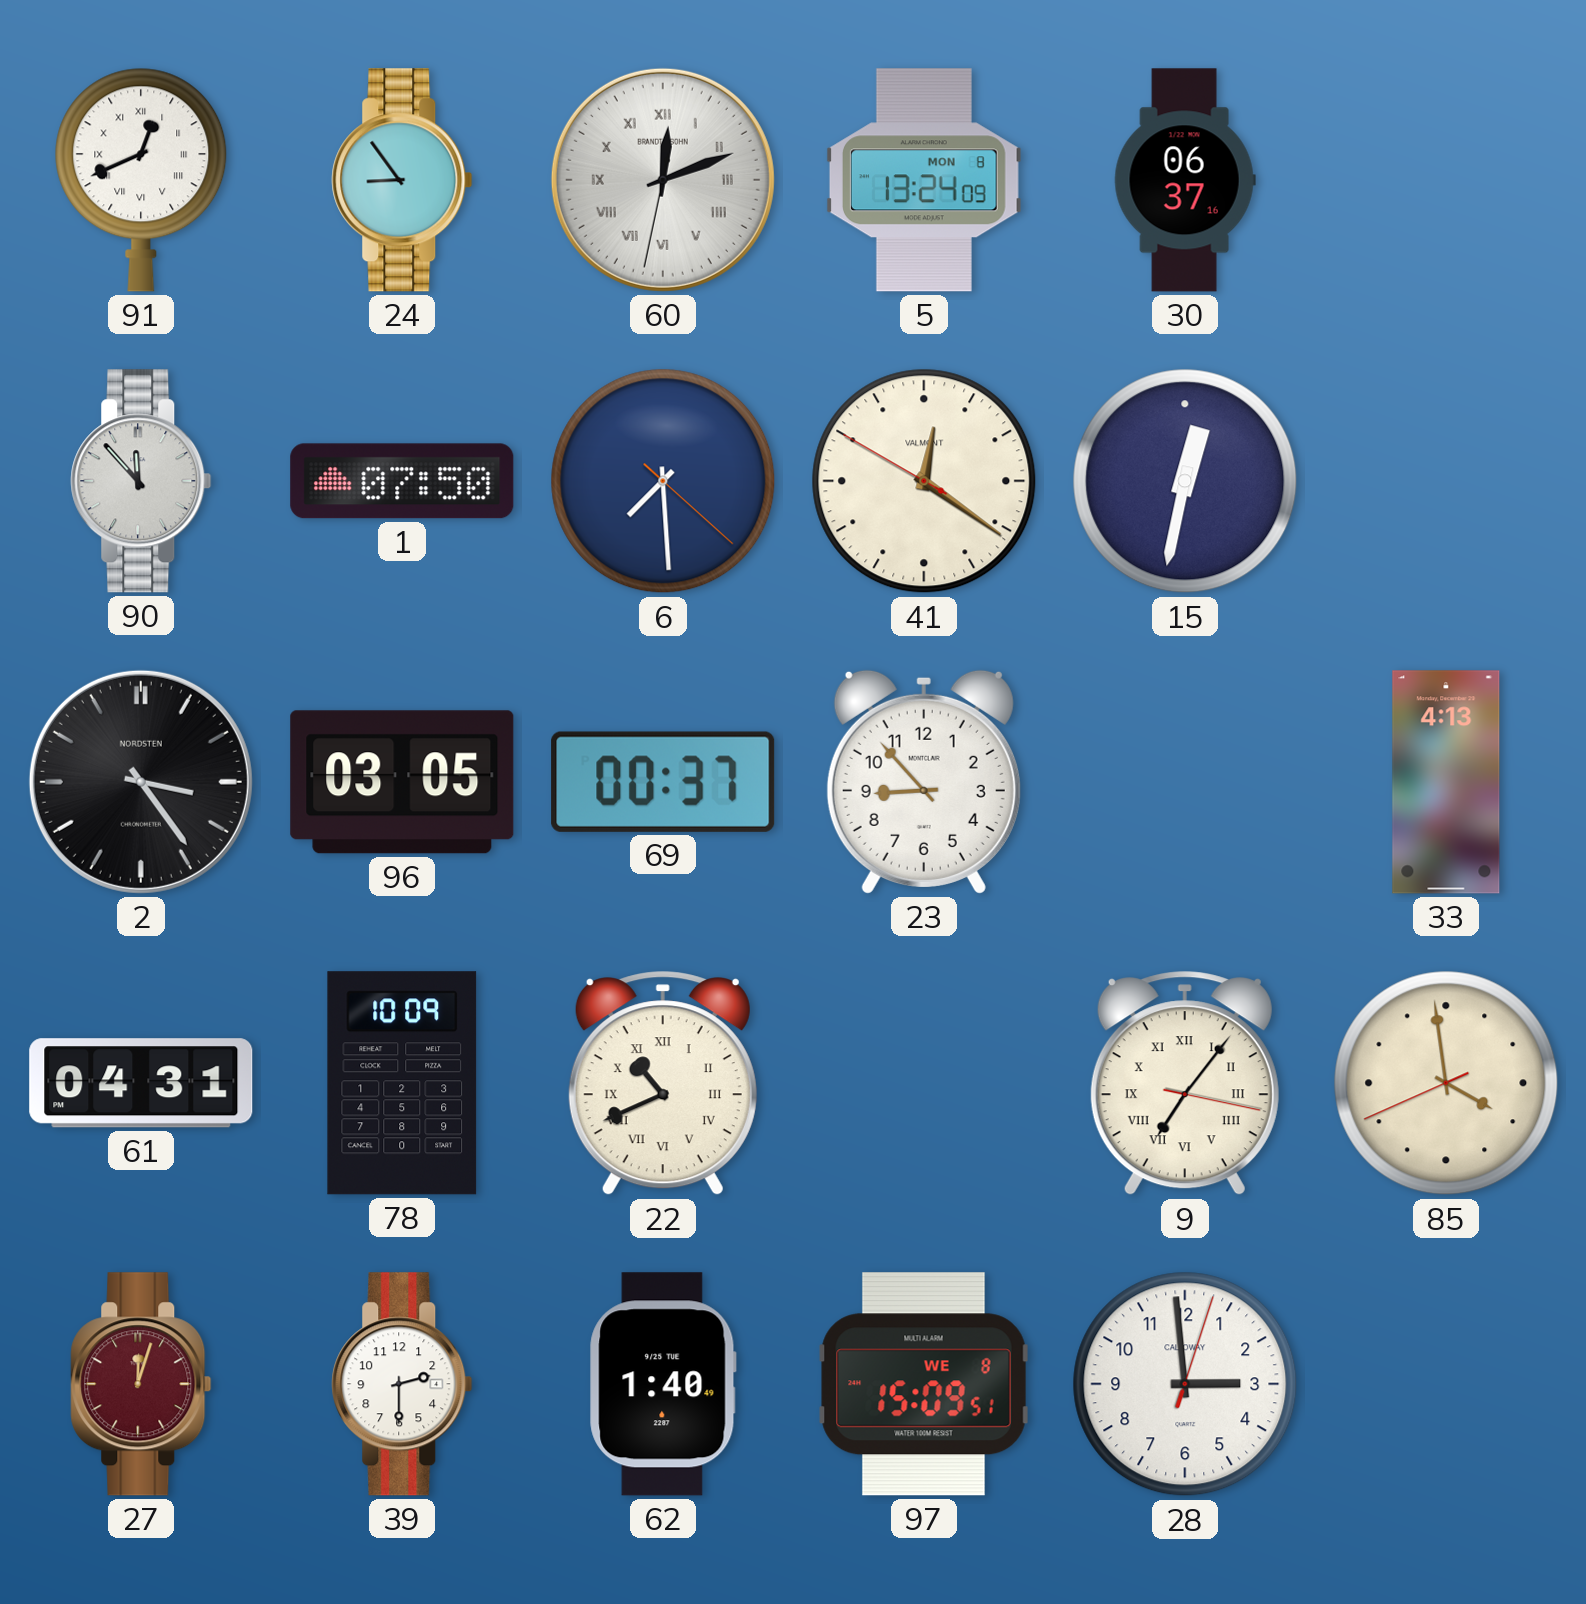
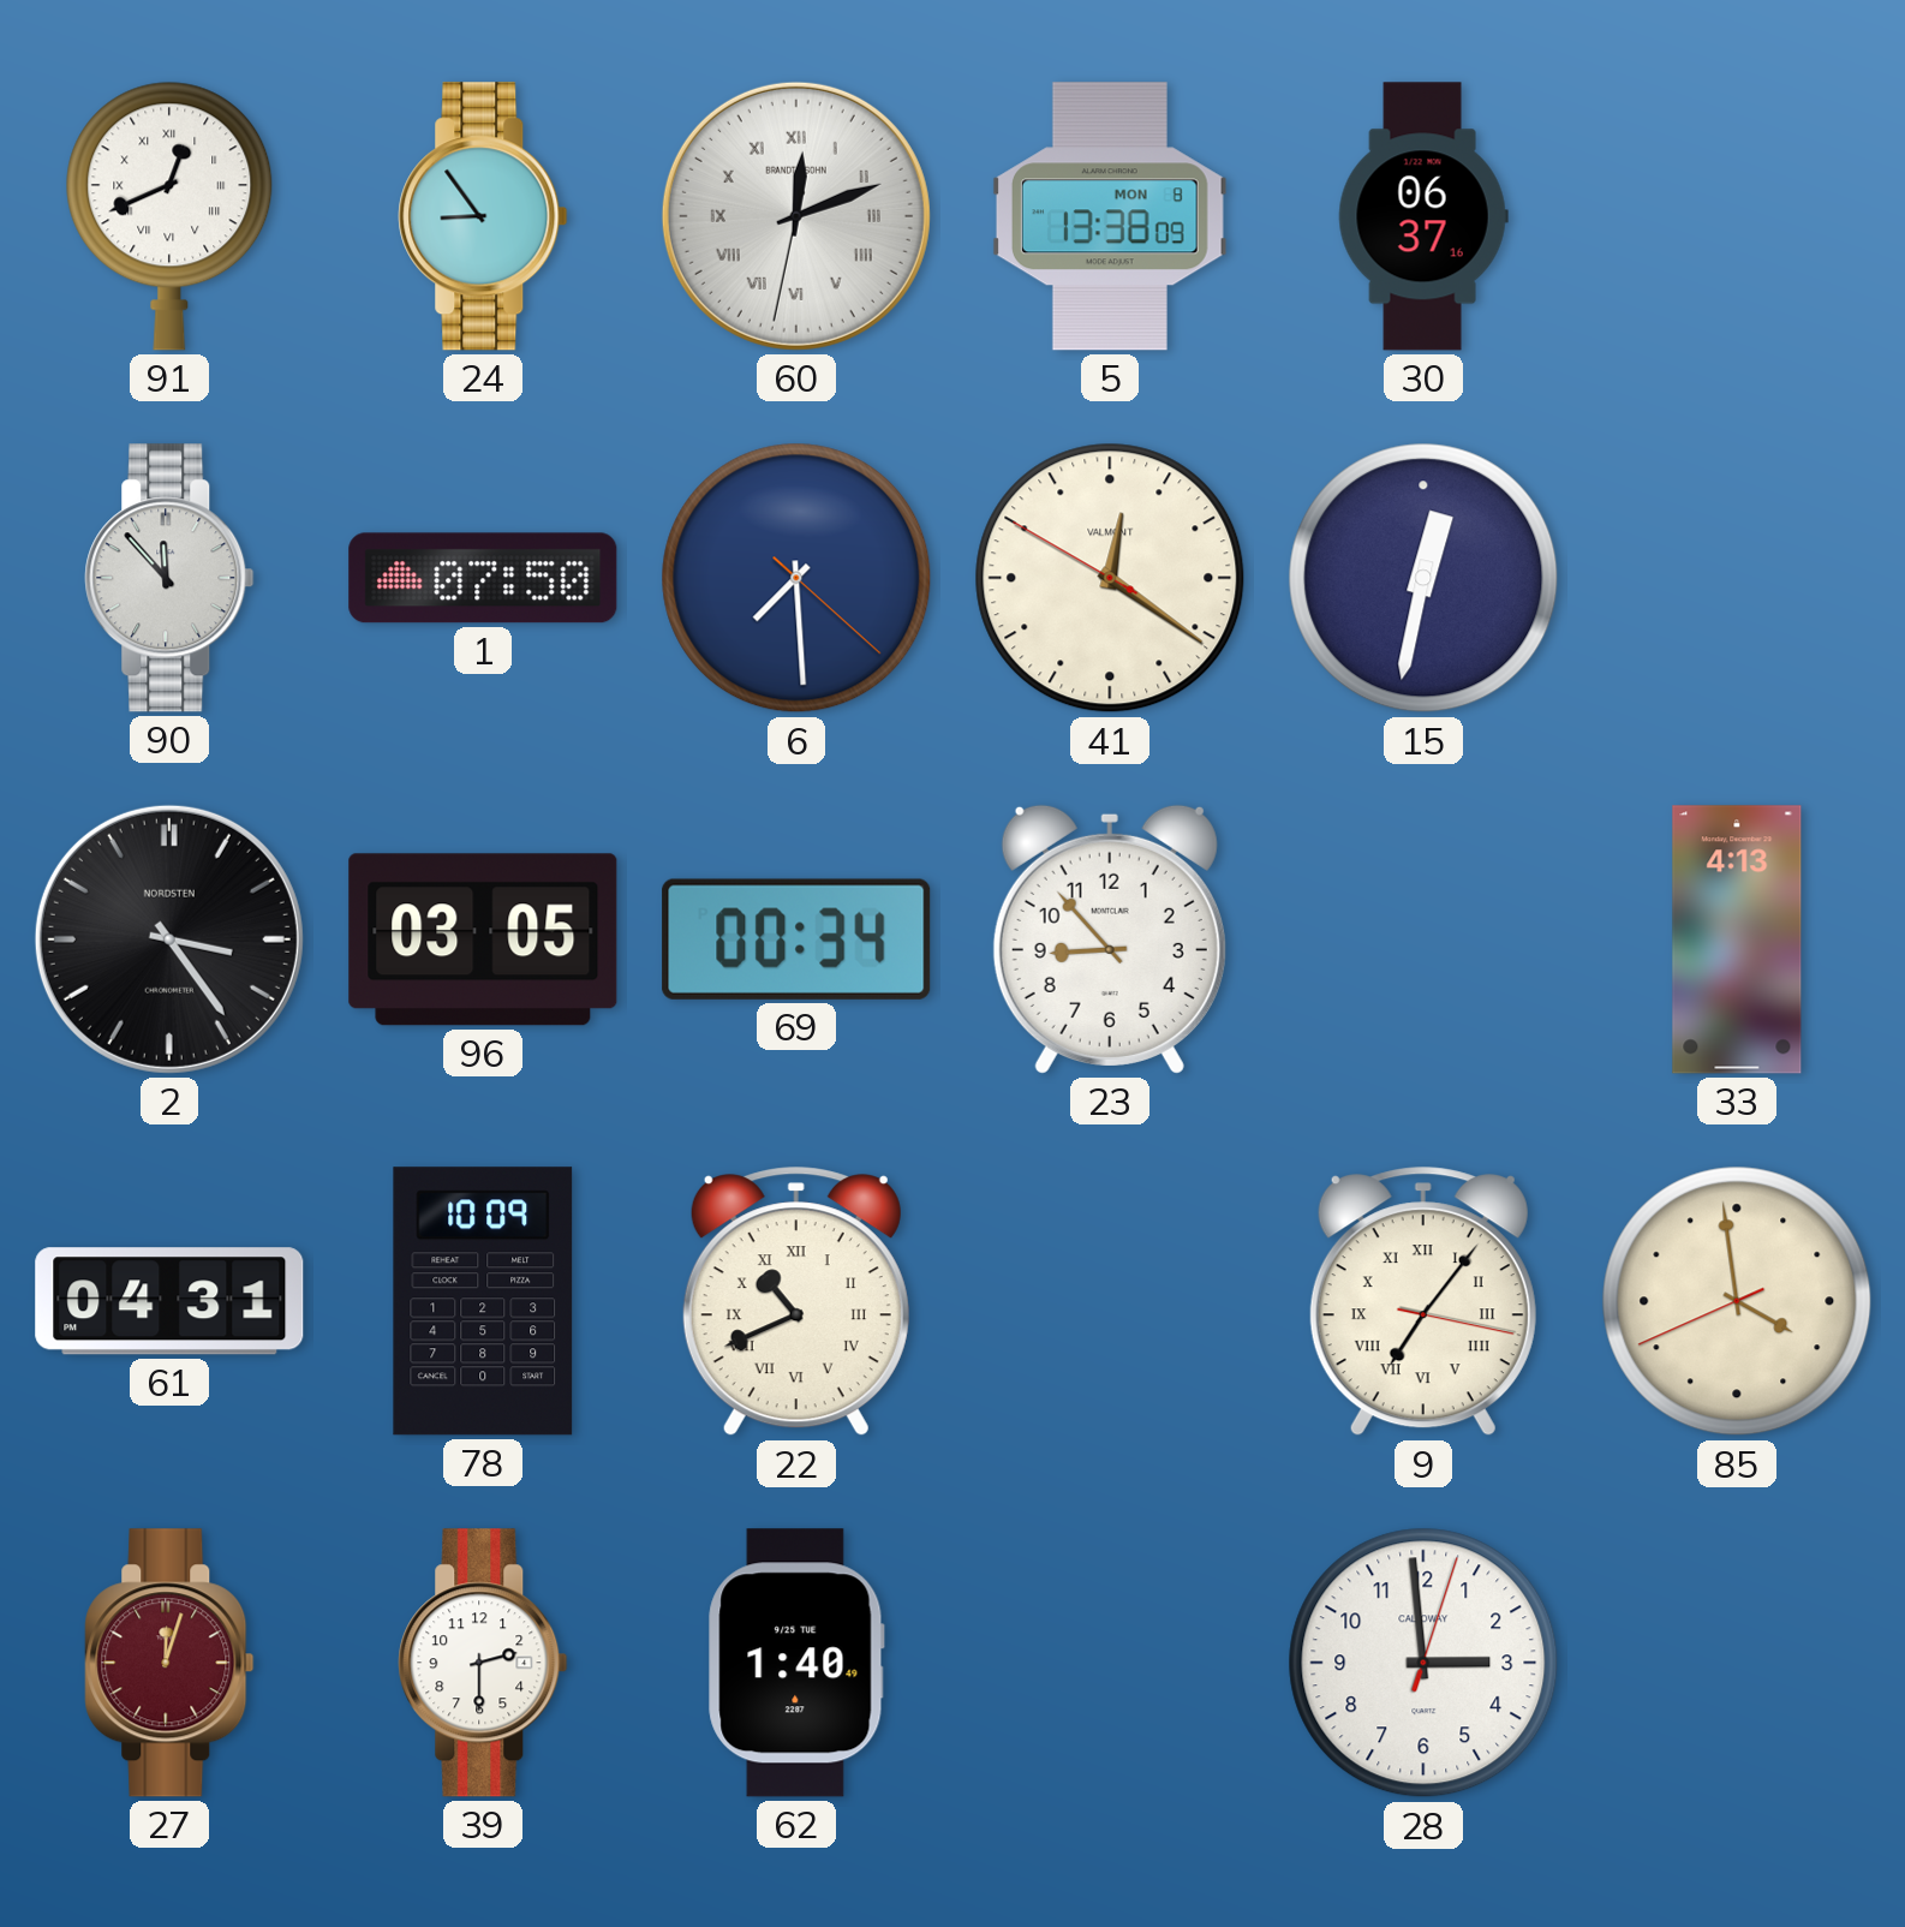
5: 13:24 -> 13:38 (1110, 216)
69: 00:37 -> 00:34 (796, 939)
97: 15:09 -> none (924, 1384)
